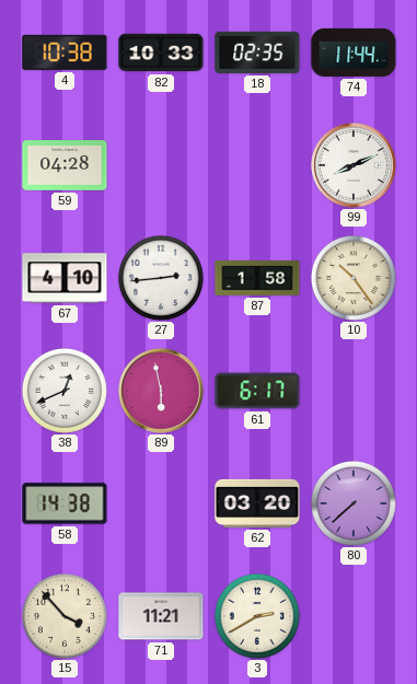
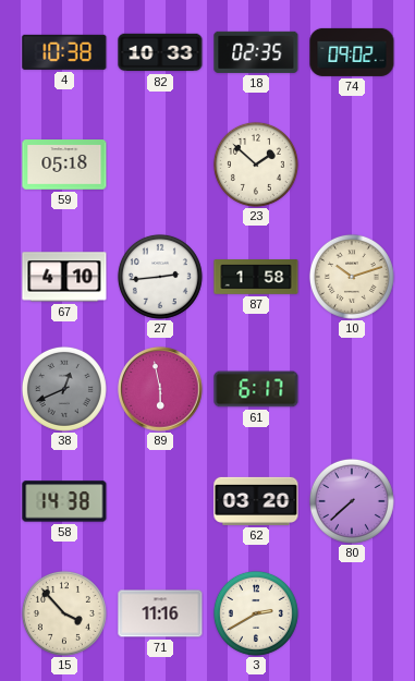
74: 11:44 -> 09:02 (352, 52)
59: 04:28 -> 05:18 (64, 165)
23: none -> 1:52 (256, 165)
99: 8:11 -> none (354, 165)
10: 10:24 -> 10:12 (352, 277)
38 dial: white -> grey (64, 389)
71: 11:21 -> 11:16 (160, 613)
